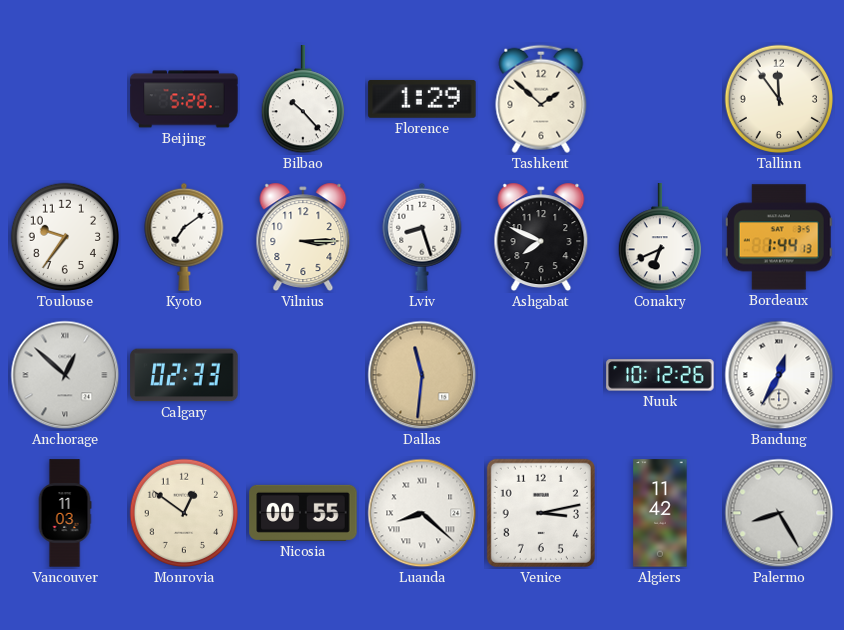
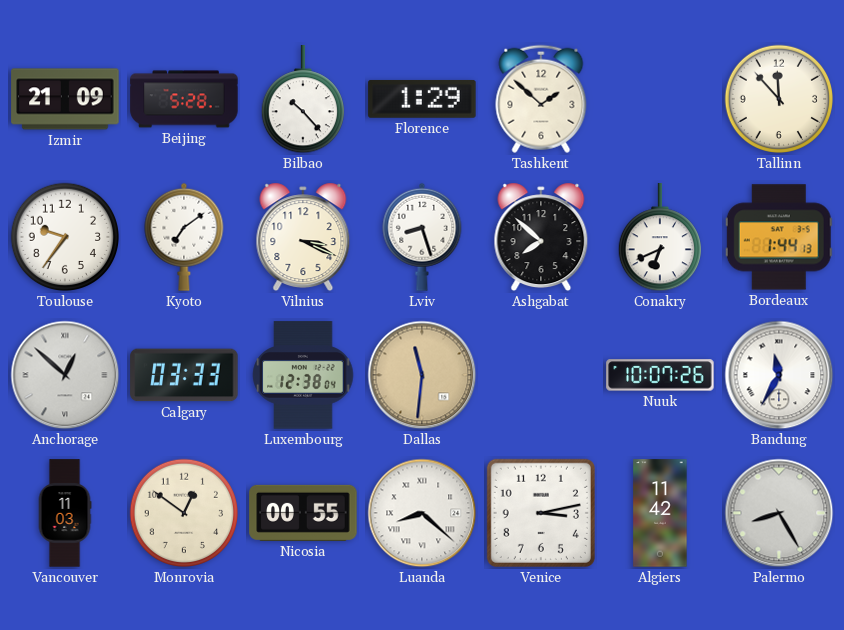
Izmir: none -> 21:09 (65, 99)
Tallinn: 11:54 -> 11:53 (779, 99)
Vilnius: 3:15 -> 3:19 (303, 237)
Ashgabat: 7:49 -> 7:52 (541, 237)
Calgary: 02:33 -> 03:33 (184, 375)
Luxembourg: none -> 12:38 (303, 375)
Nuuk: 10:12 -> 10:07 (660, 375)
Bandung: 12:35 -> 11:35 (779, 375)
